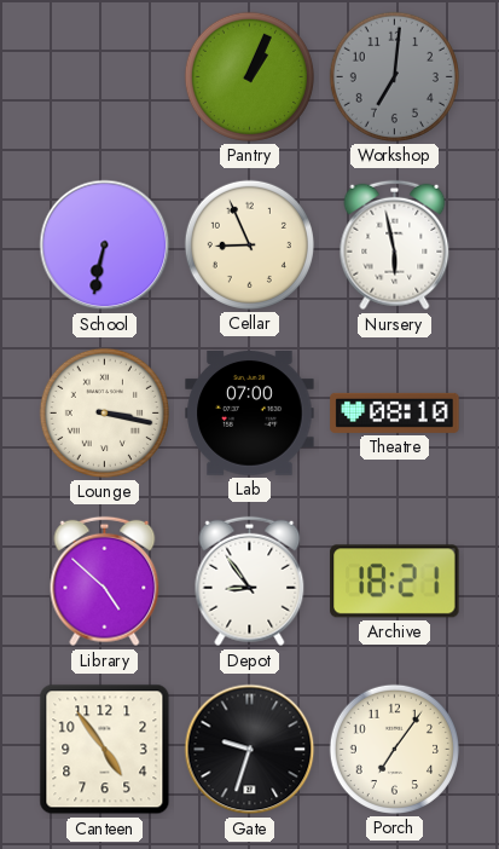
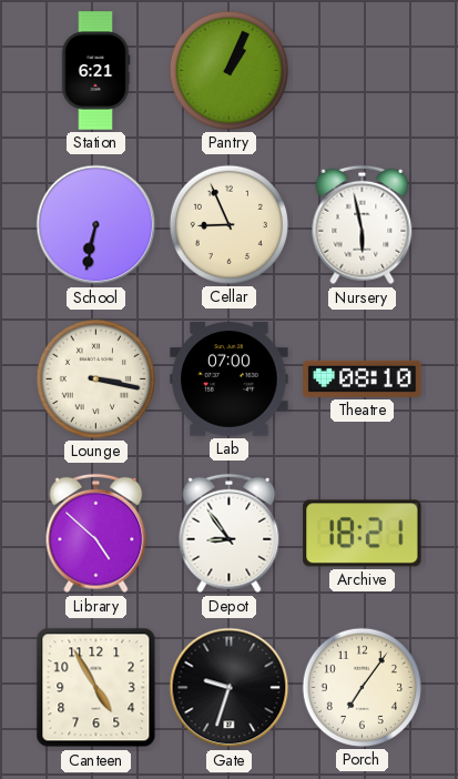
Station: none -> 6:21 (95, 71)
Workshop: 7:01 -> none (394, 76)
Canteen: 4:54 -> 4:55 (96, 688)
